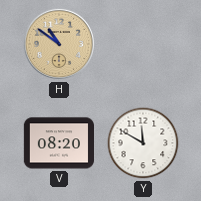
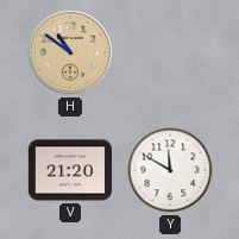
V: 08:20 -> 21:20 (69, 170)
